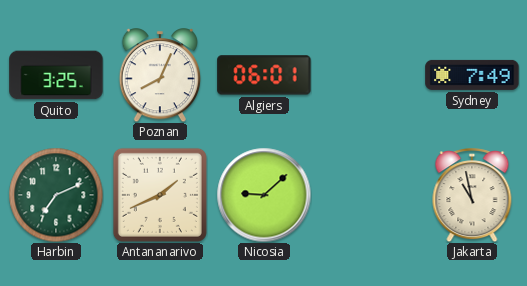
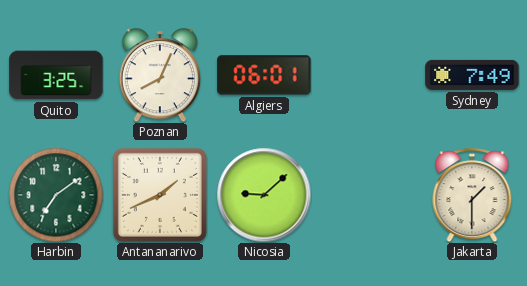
Harbin: 7:11 -> 7:09 (56, 195)
Jakarta: 10:58 -> 1:30 (472, 195)
